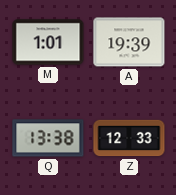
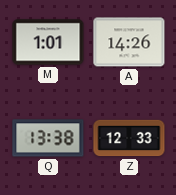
A: 19:39 -> 14:26 (129, 42)
